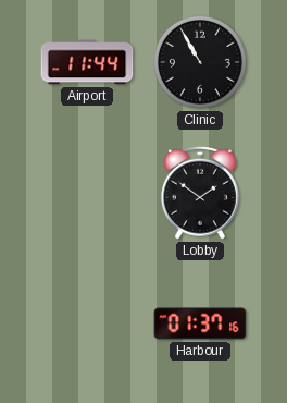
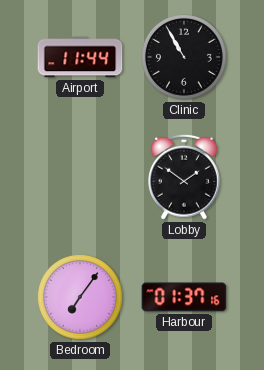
Bedroom: none -> 7:06 (81, 298)
